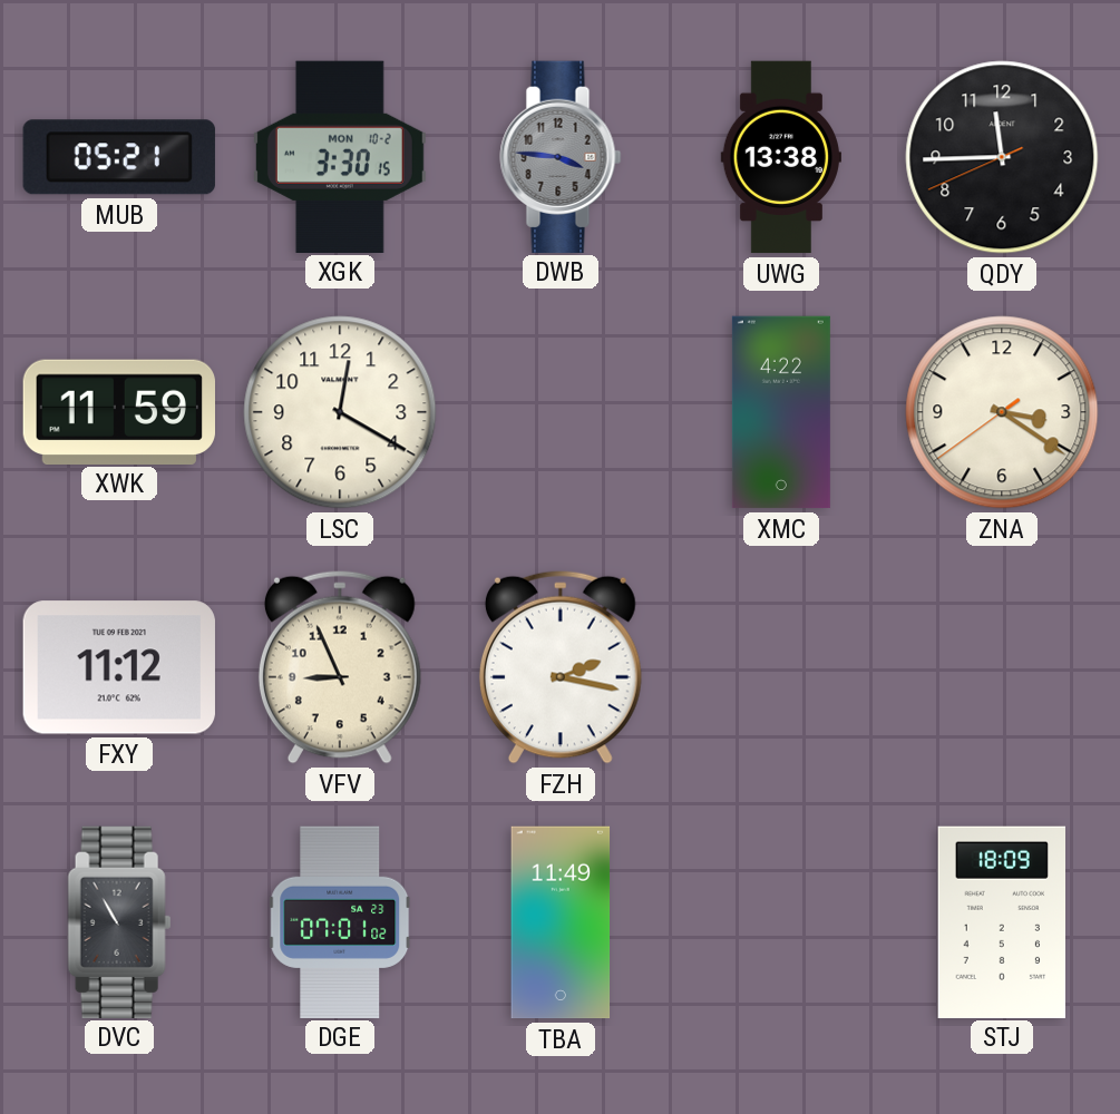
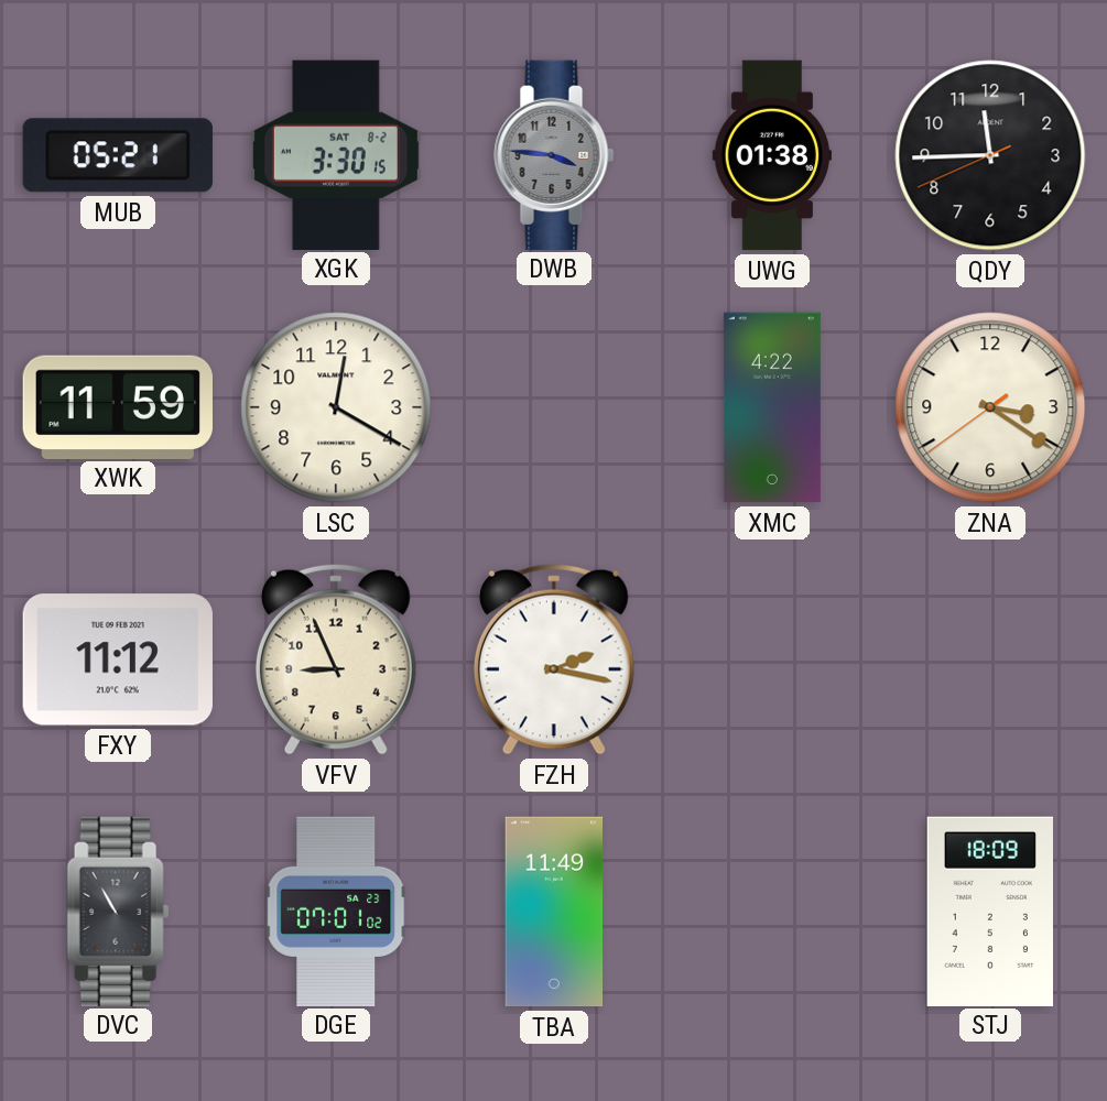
XGK date: MON 10-2 -> SAT 8-2 (336, 154)
UWG: 13:38 -> 01:38 (771, 155)
